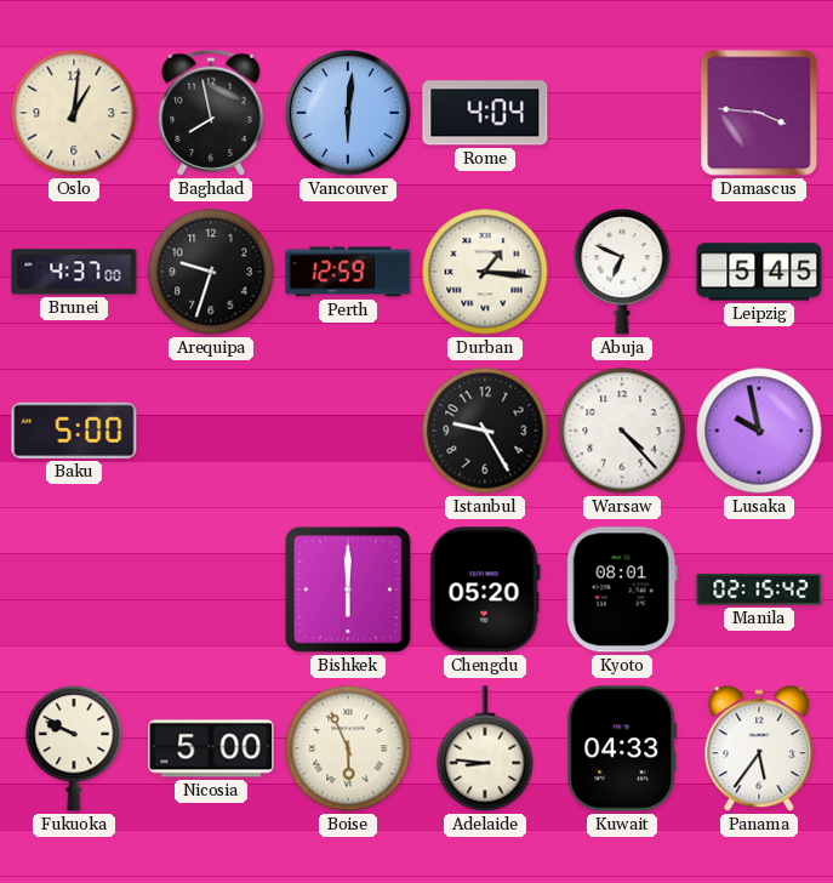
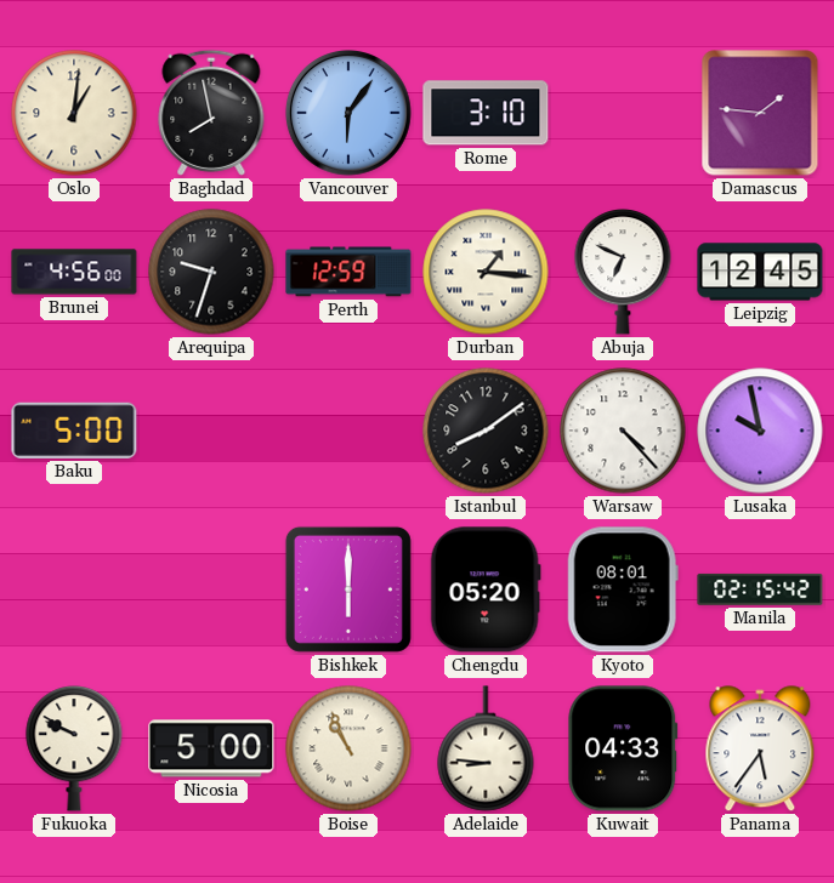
Vancouver: 6:01 -> 6:06 (348, 113)
Rome: 4:04 -> 3:10 (486, 113)
Damascus: 3:46 -> 1:46 (760, 113)
Brunei: 4:37 -> 4:56 (74, 272)
Leipzig: 5:45 -> 12:45 (760, 272)
Istanbul: 9:25 -> 8:09 (486, 431)
Boise: 5:56 -> 10:56 (348, 748)
